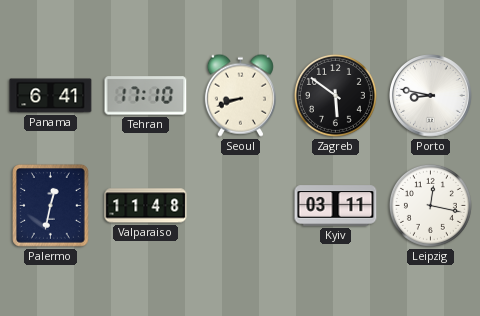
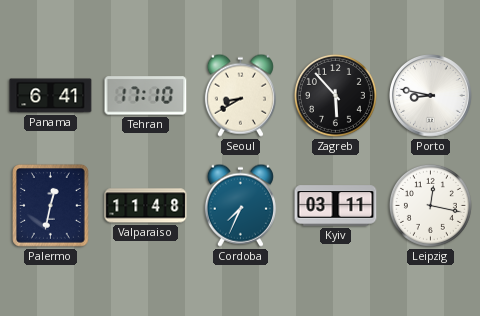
Seoul: 8:42 -> 8:40 (240, 95)
Zagreb: 5:51 -> 5:53 (335, 95)
Cordoba: none -> 7:34 (240, 205)
